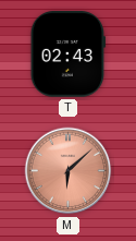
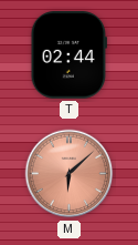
T: 02:43 -> 02:44 (70, 55)
